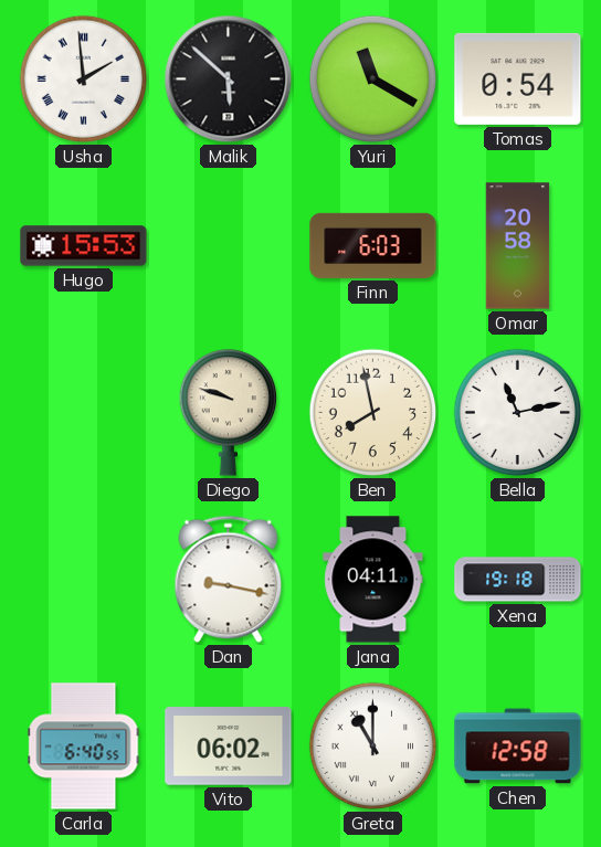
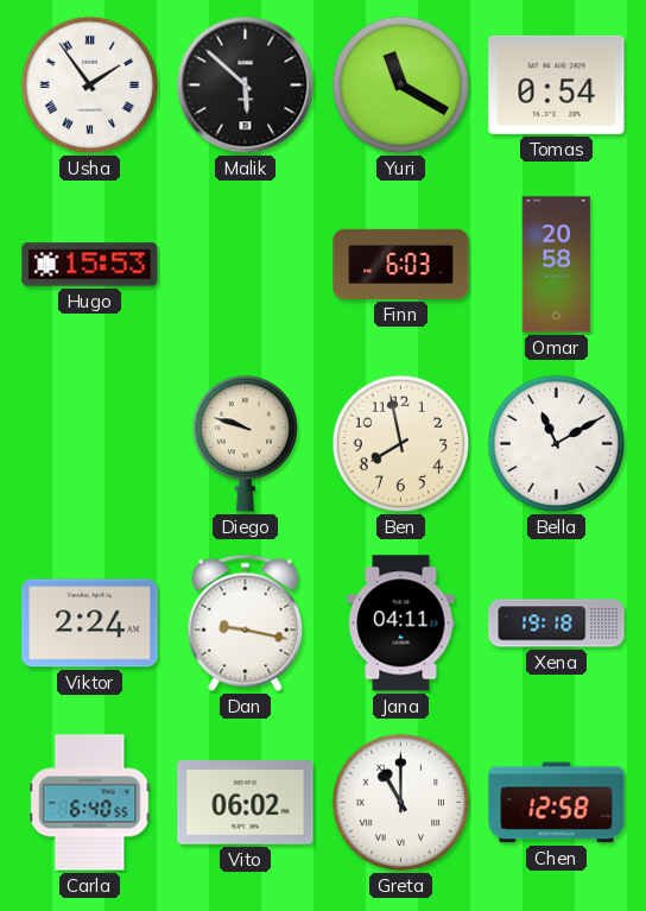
Usha: 1:59 -> 1:54 (90, 86)
Bella: 11:13 -> 11:10 (557, 444)
Viktor: none -> 2:24 (90, 624)
